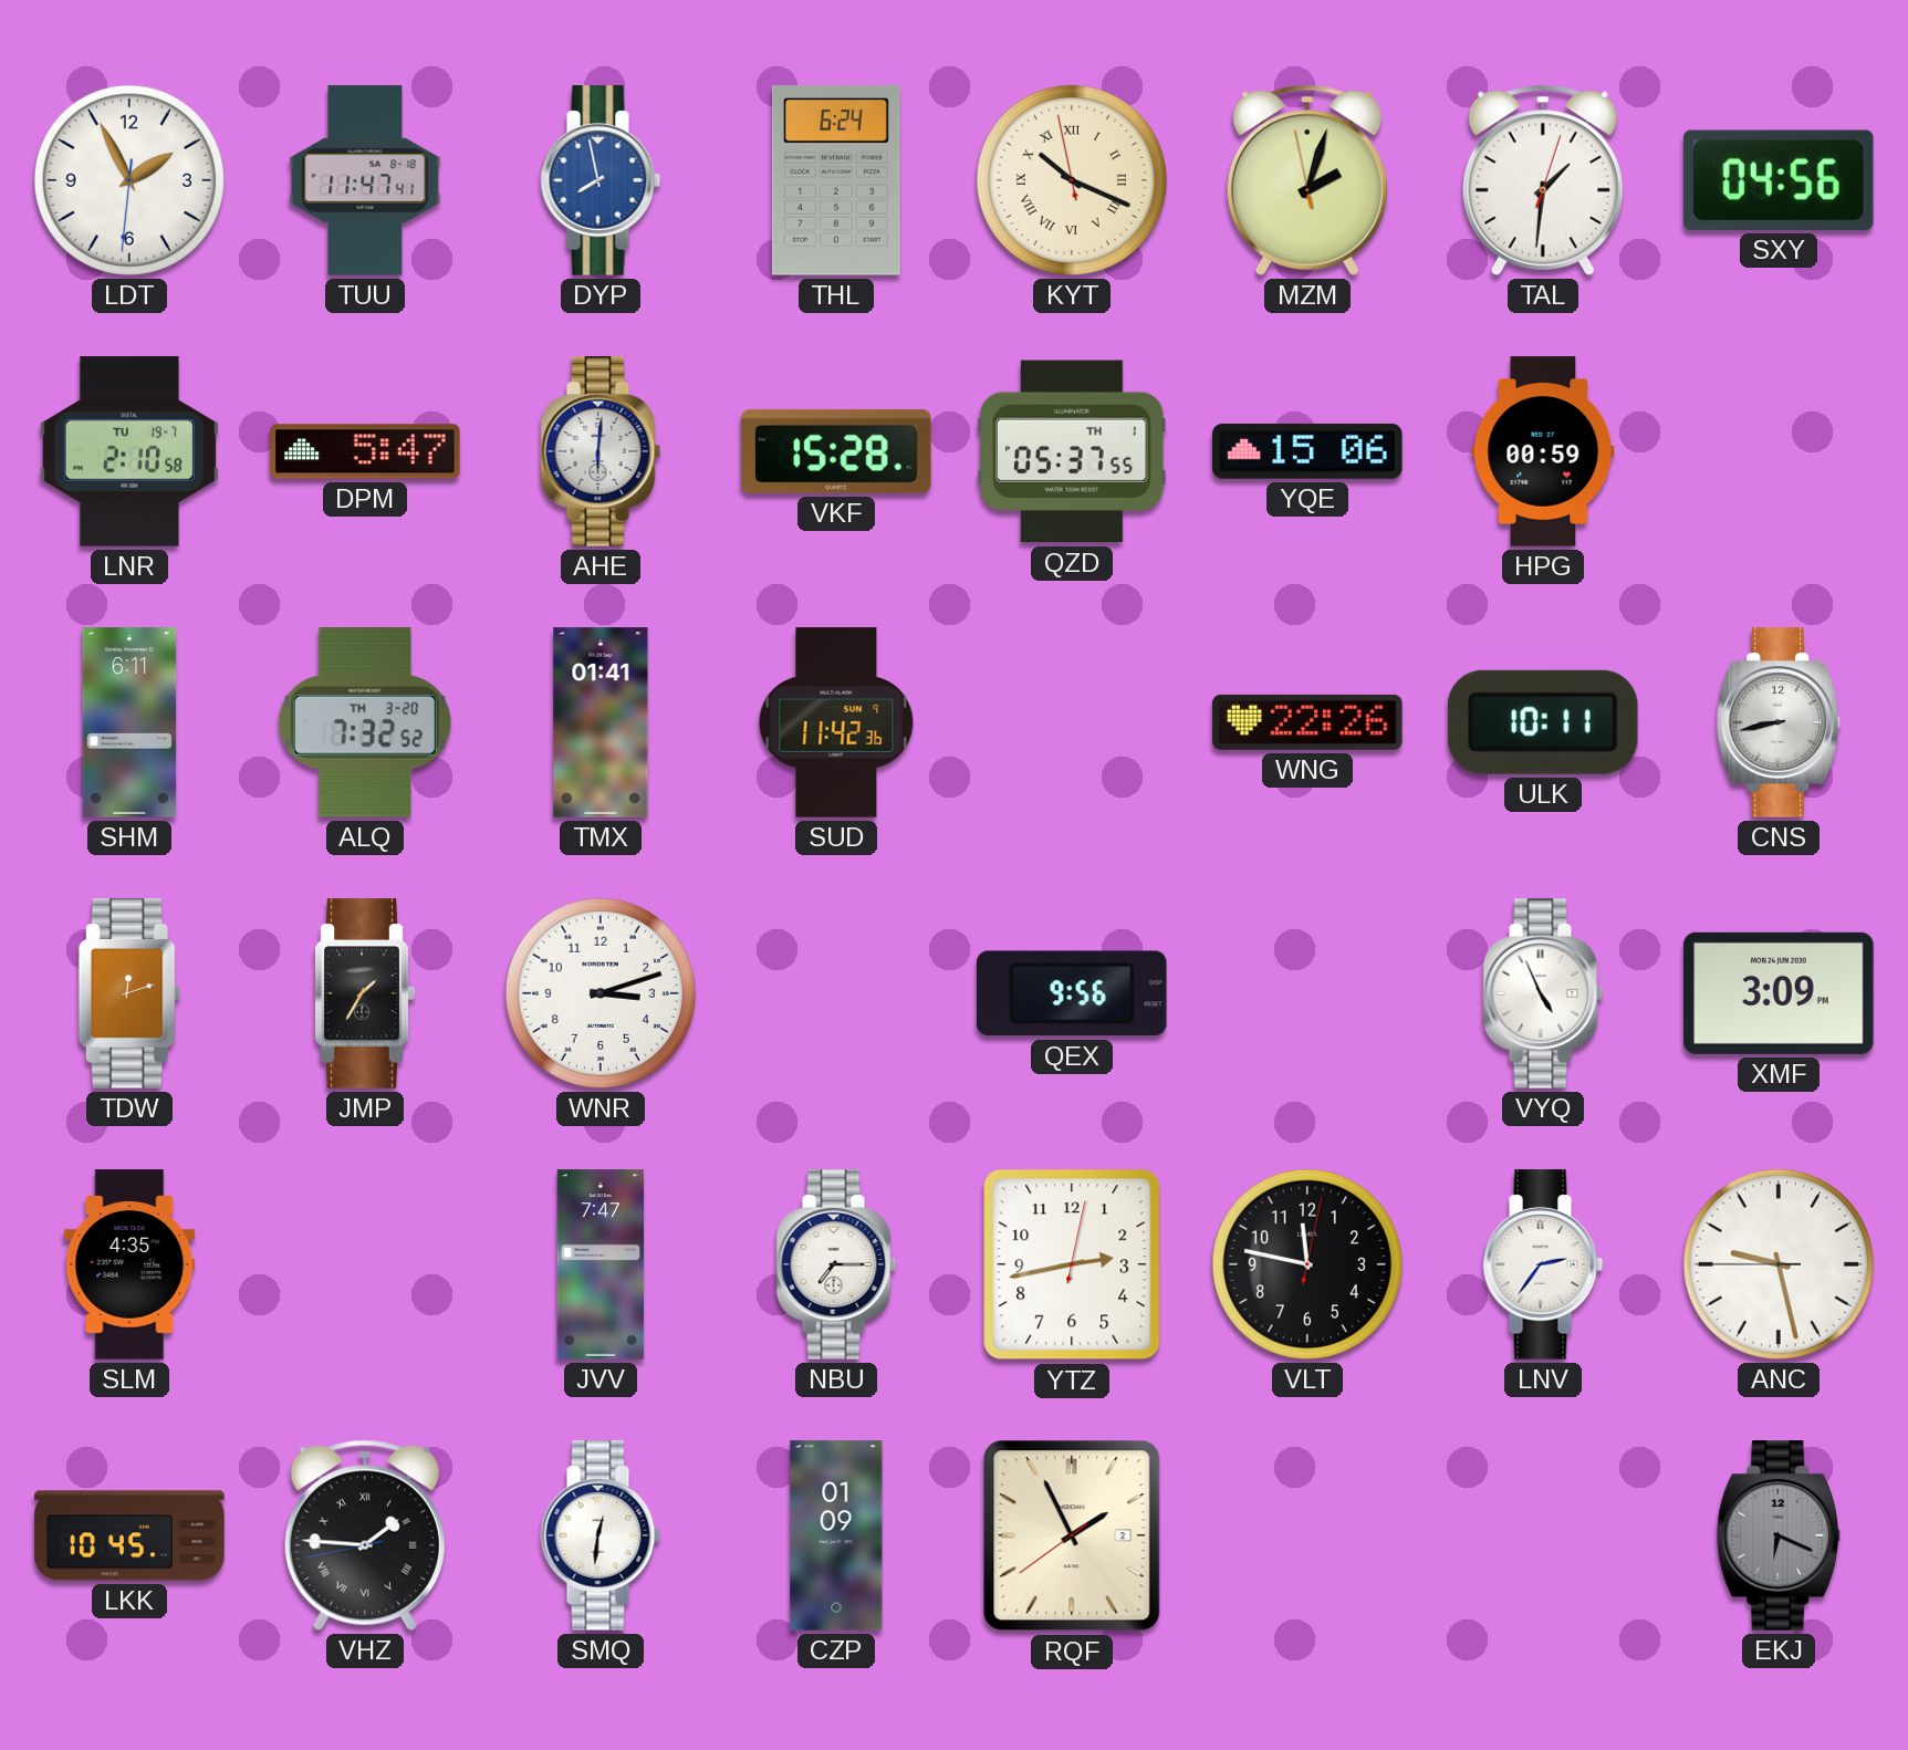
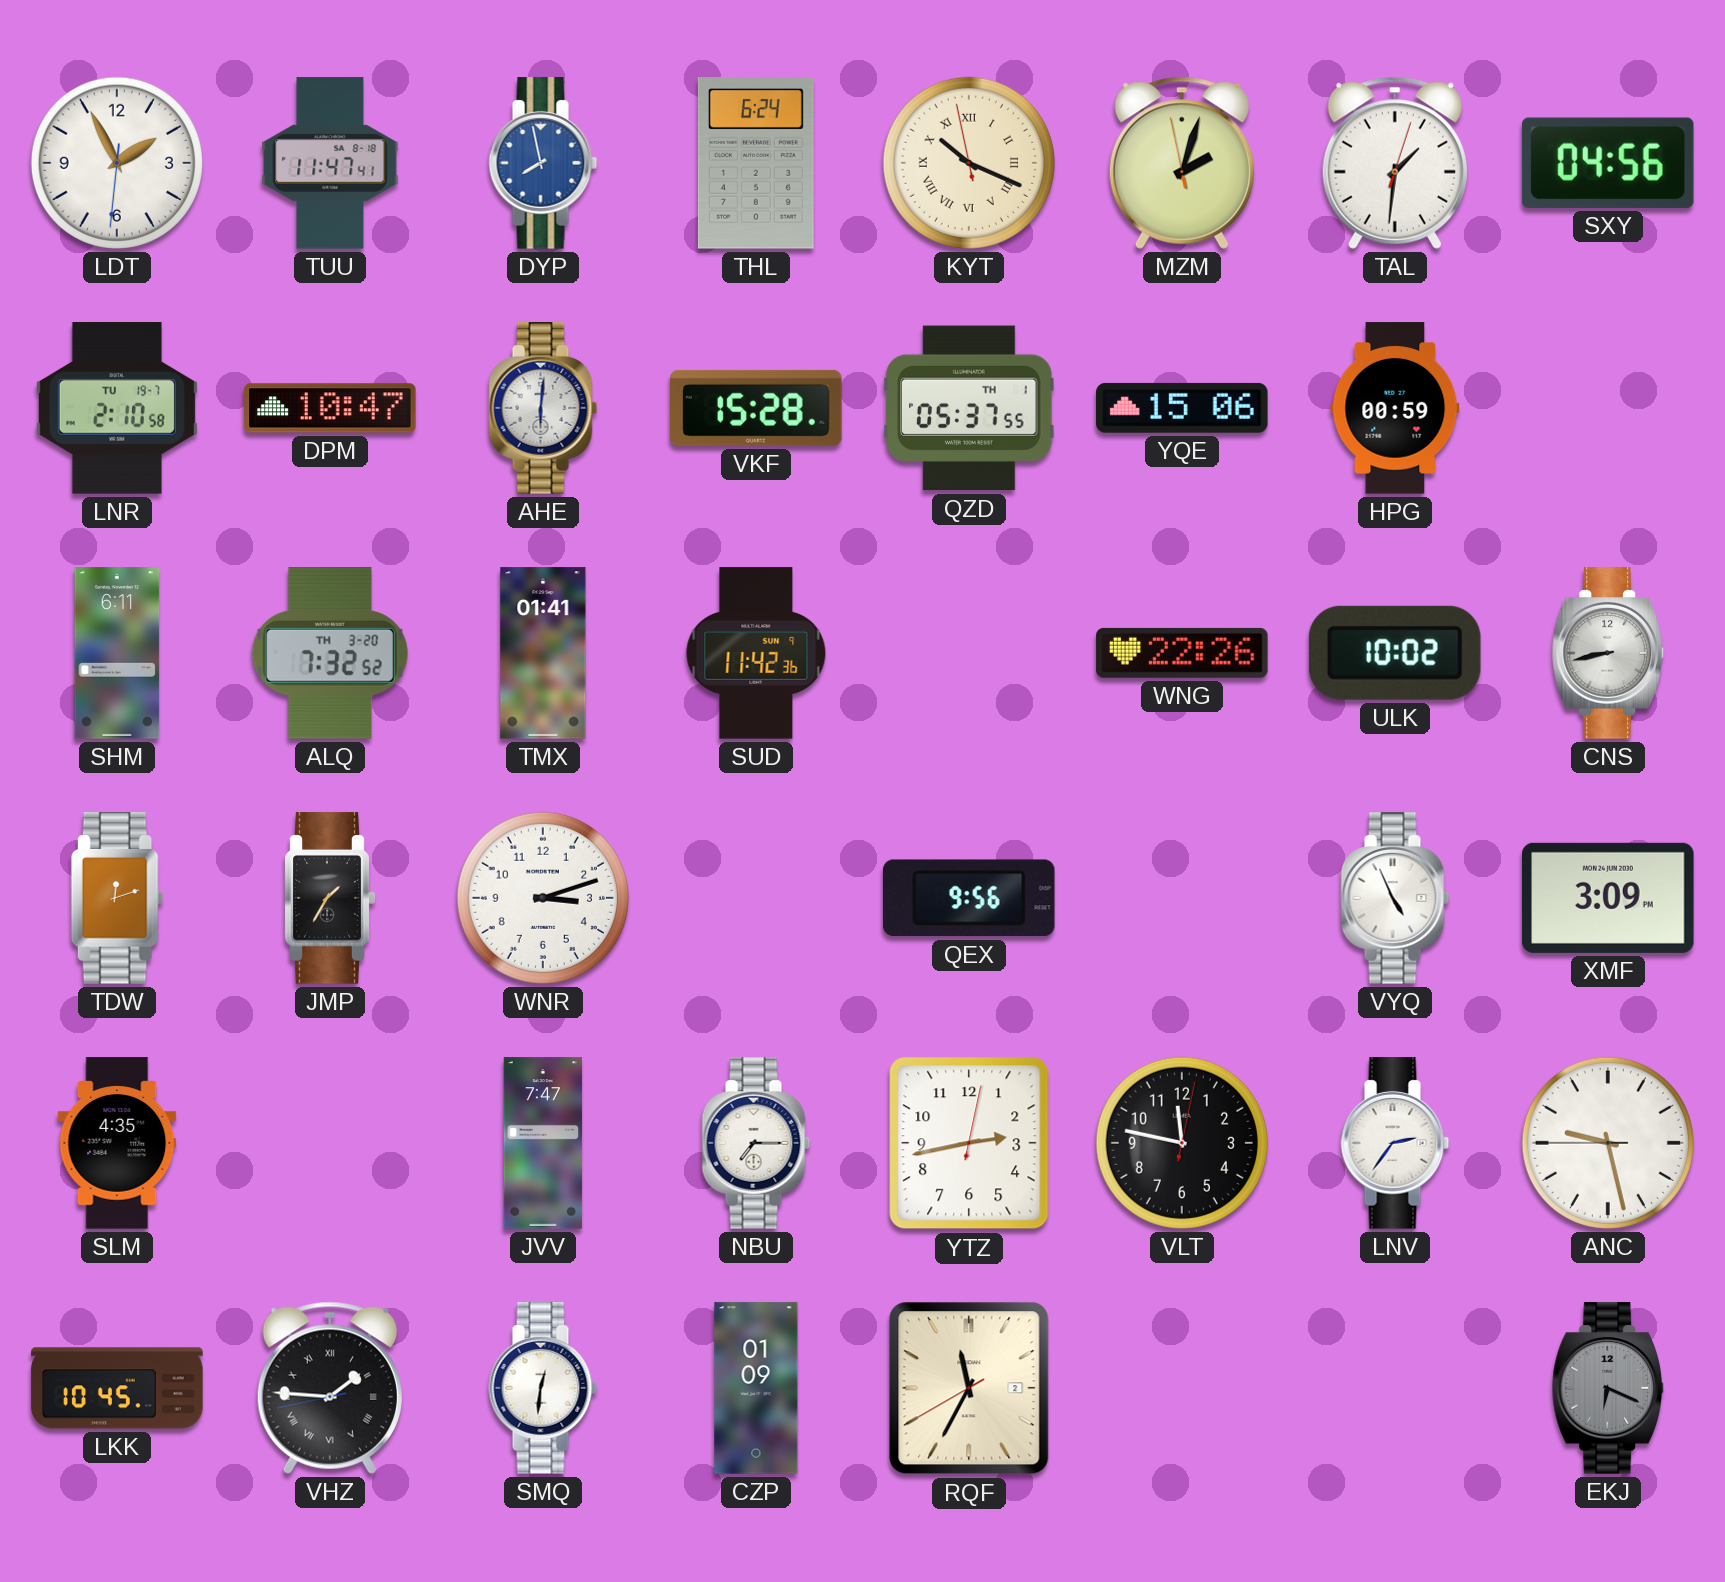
DPM: 5:47 -> 10:47 (330, 408)
ULK: 10:11 -> 10:02 (1395, 653)
RQF: 1:55 -> 11:34 (969, 1388)
